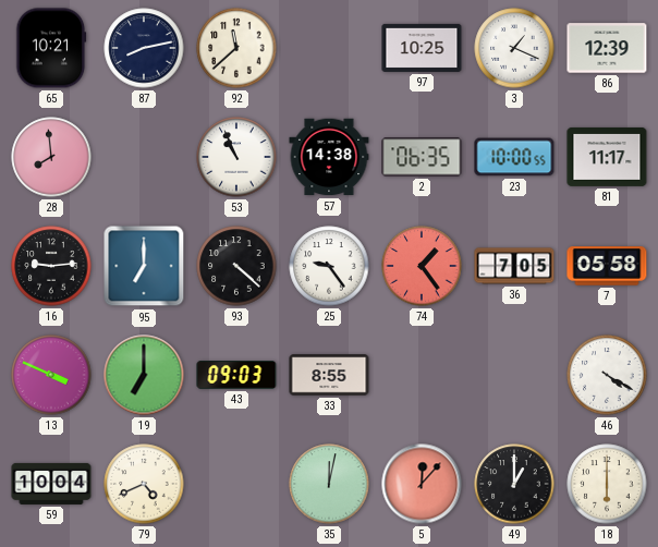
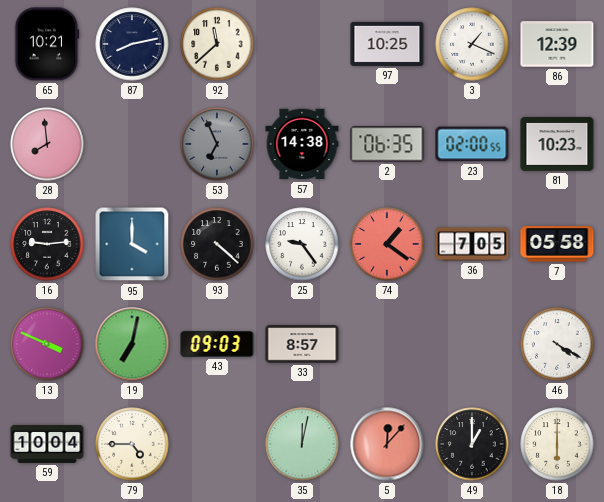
53: 10:56 -> 6:56 (217, 144)
53 dial: white -> grey (217, 144)
23: 10:00 -> 02:00 (472, 144)
81: 11:17 -> 10:23 (557, 144)
95: 7:00 -> 4:00 (132, 244)
74: 1:24 -> 1:21 (387, 244)
19: 7:00 -> 7:02 (132, 344)
33: 8:55 -> 8:57 (302, 344)
79: 4:41 -> 4:45 (132, 444)
